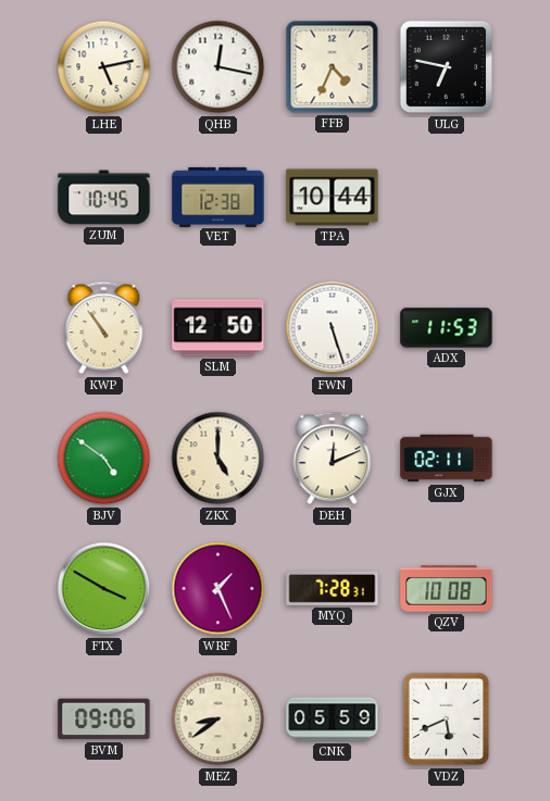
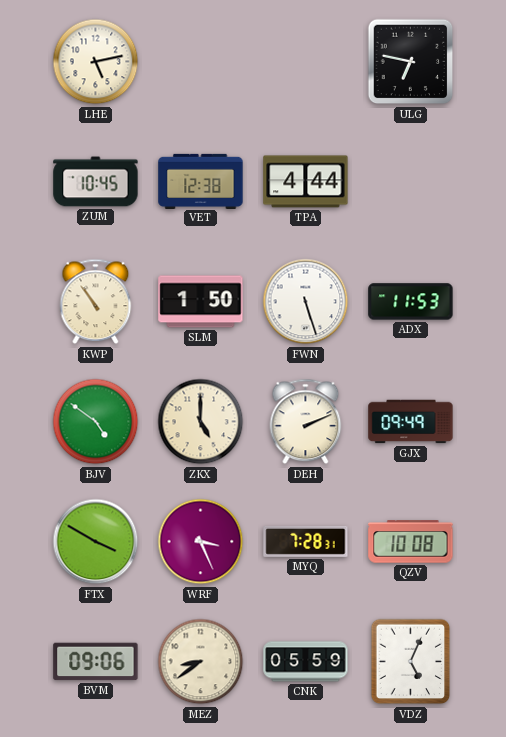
QHB: 12:17 -> none (218, 67)
FFB: 4:34 -> none (333, 67)
TPA: 10:44 -> 4:44 (306, 182)
SLM: 12:50 -> 1:50 (201, 302)
DEH: 12:11 -> 2:11 (306, 422)
GJX: 02:11 -> 09:49 (411, 422)
WRF: 1:26 -> 3:26 (201, 542)
VDZ: 5:41 -> 5:04 (411, 662)
